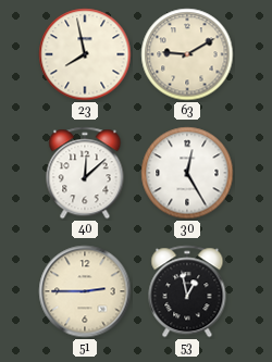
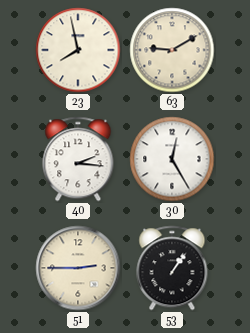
40: 12:08 -> 2:16 (78, 159)
53: 12:58 -> 1:06 (172, 268)
